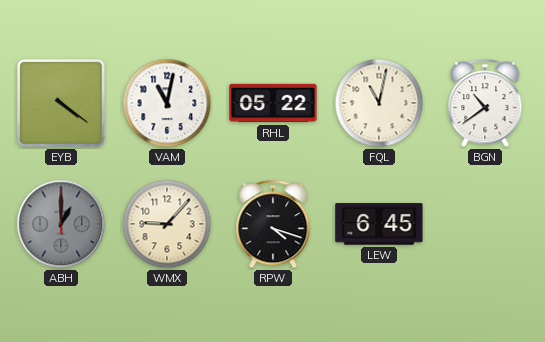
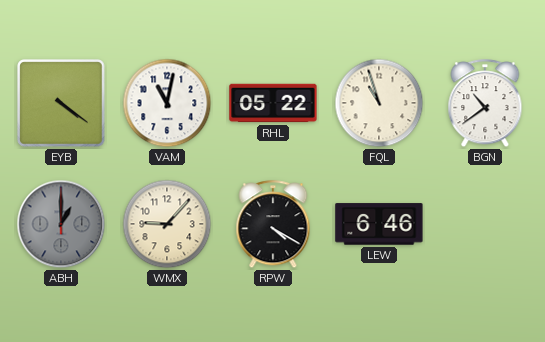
FQL: 11:02 -> 10:57 (379, 103)
RPW: 4:18 -> 4:20 (273, 225)
LEW: 6:45 -> 6:46 (379, 224)
